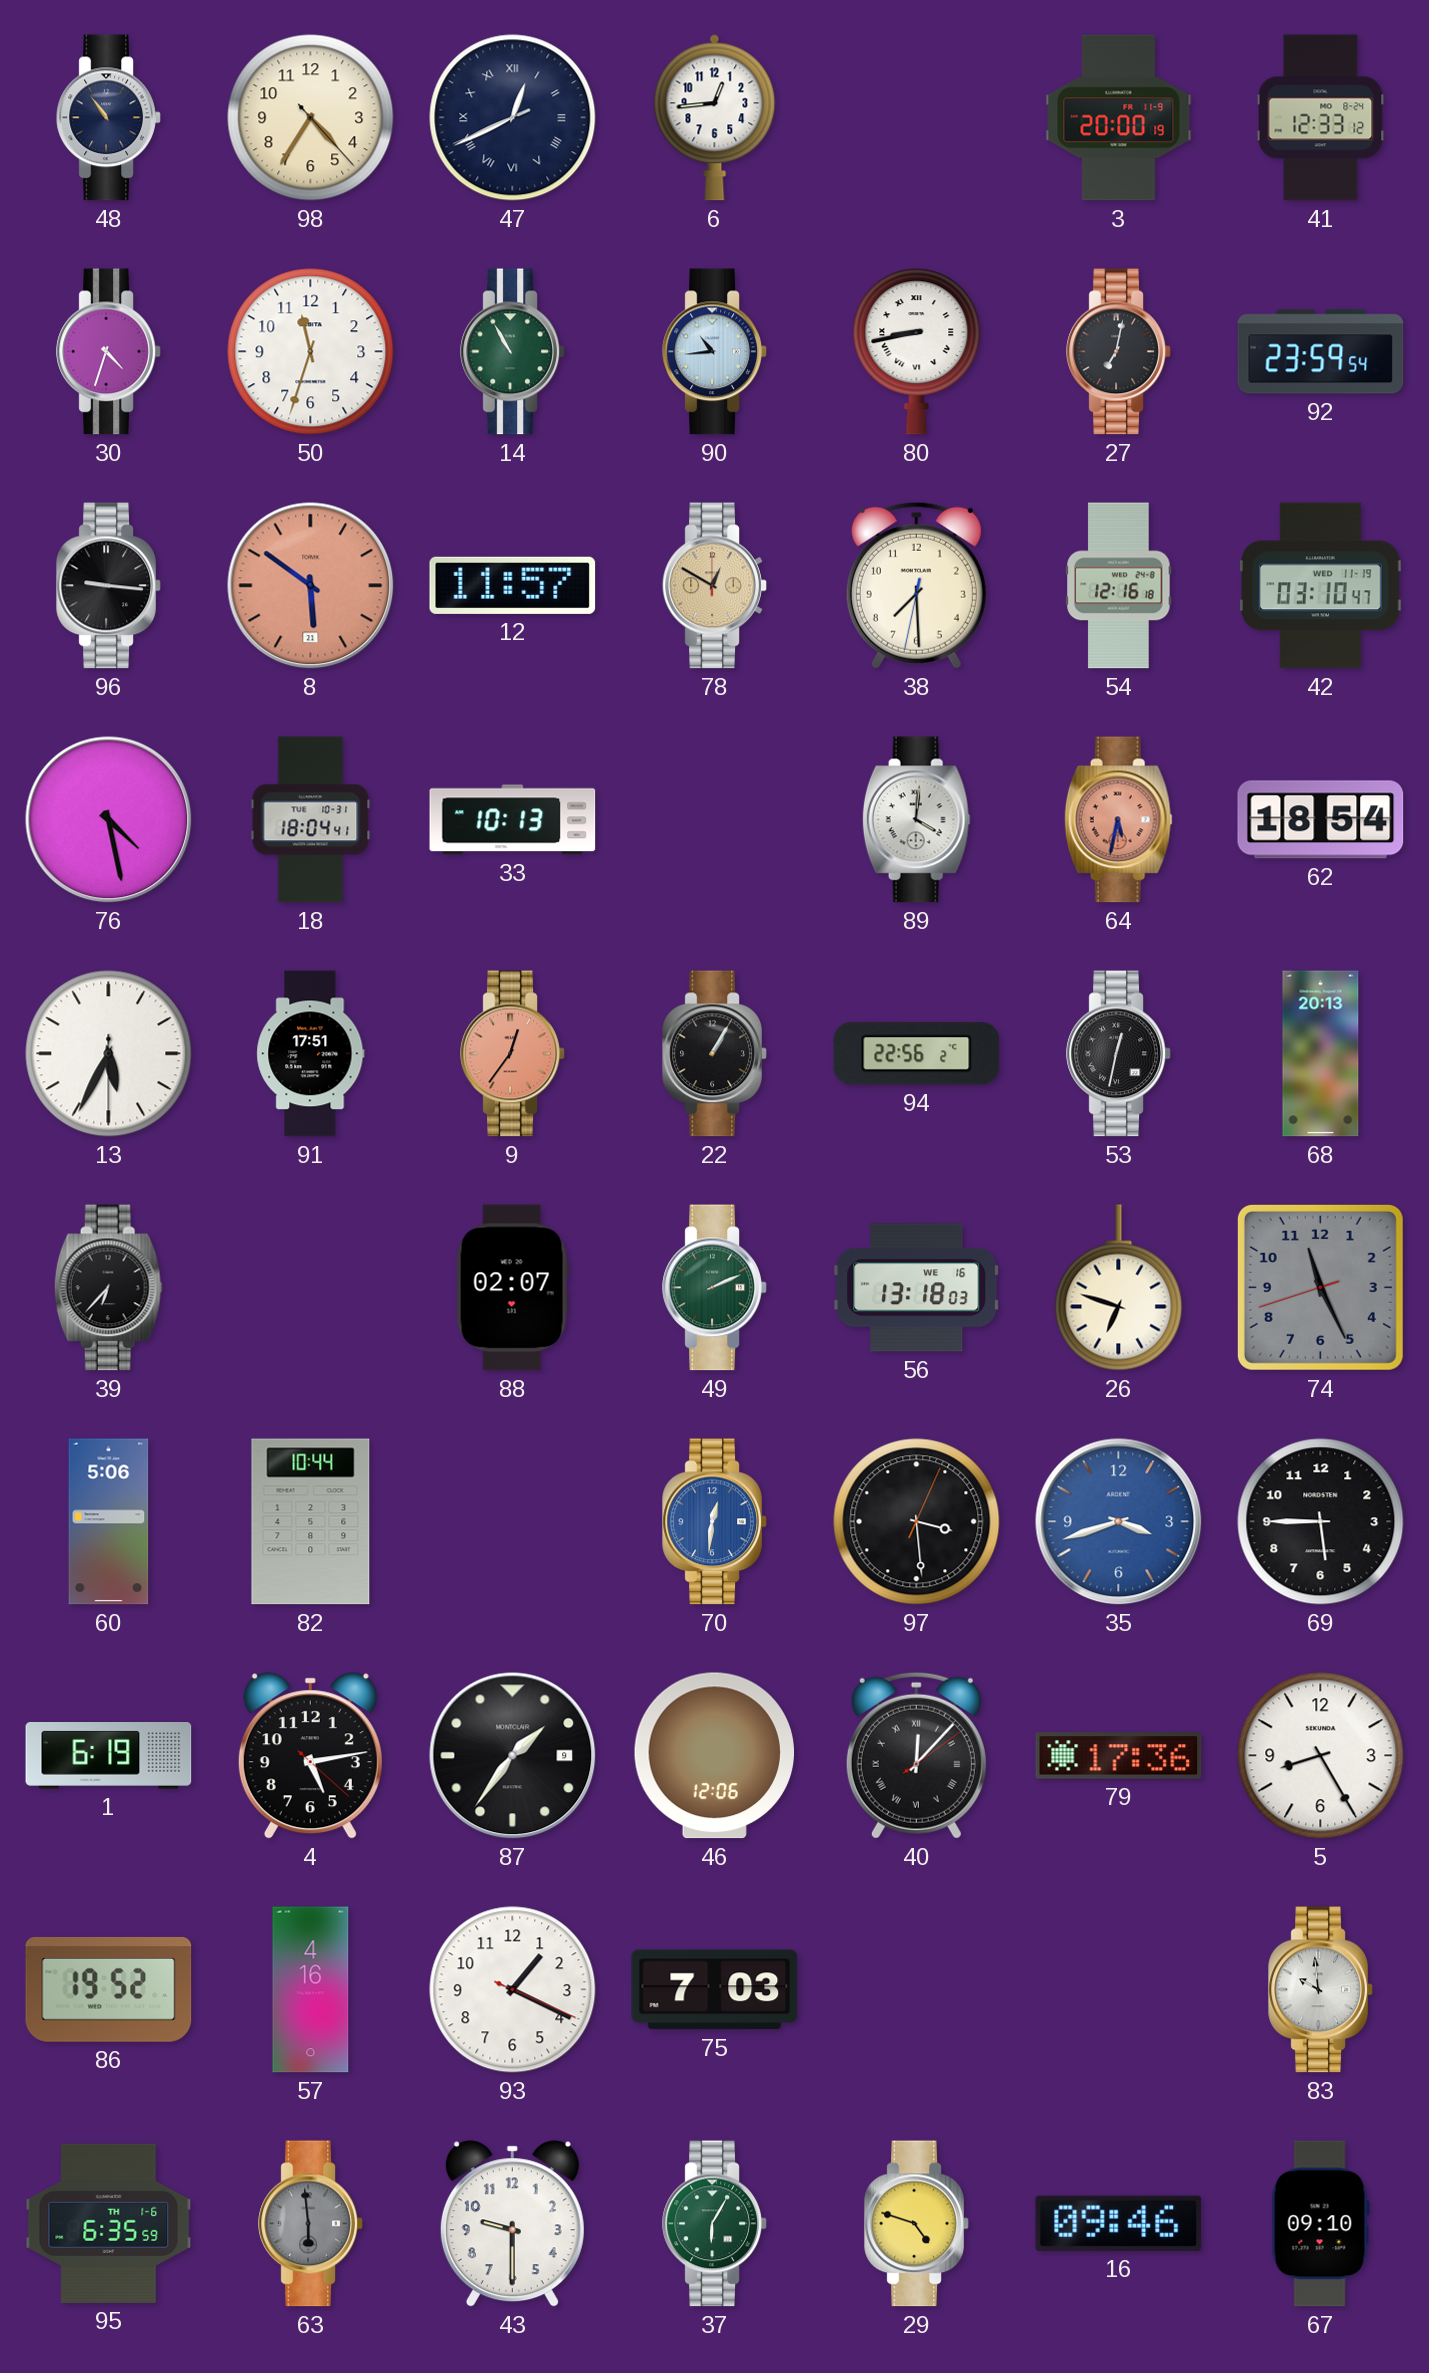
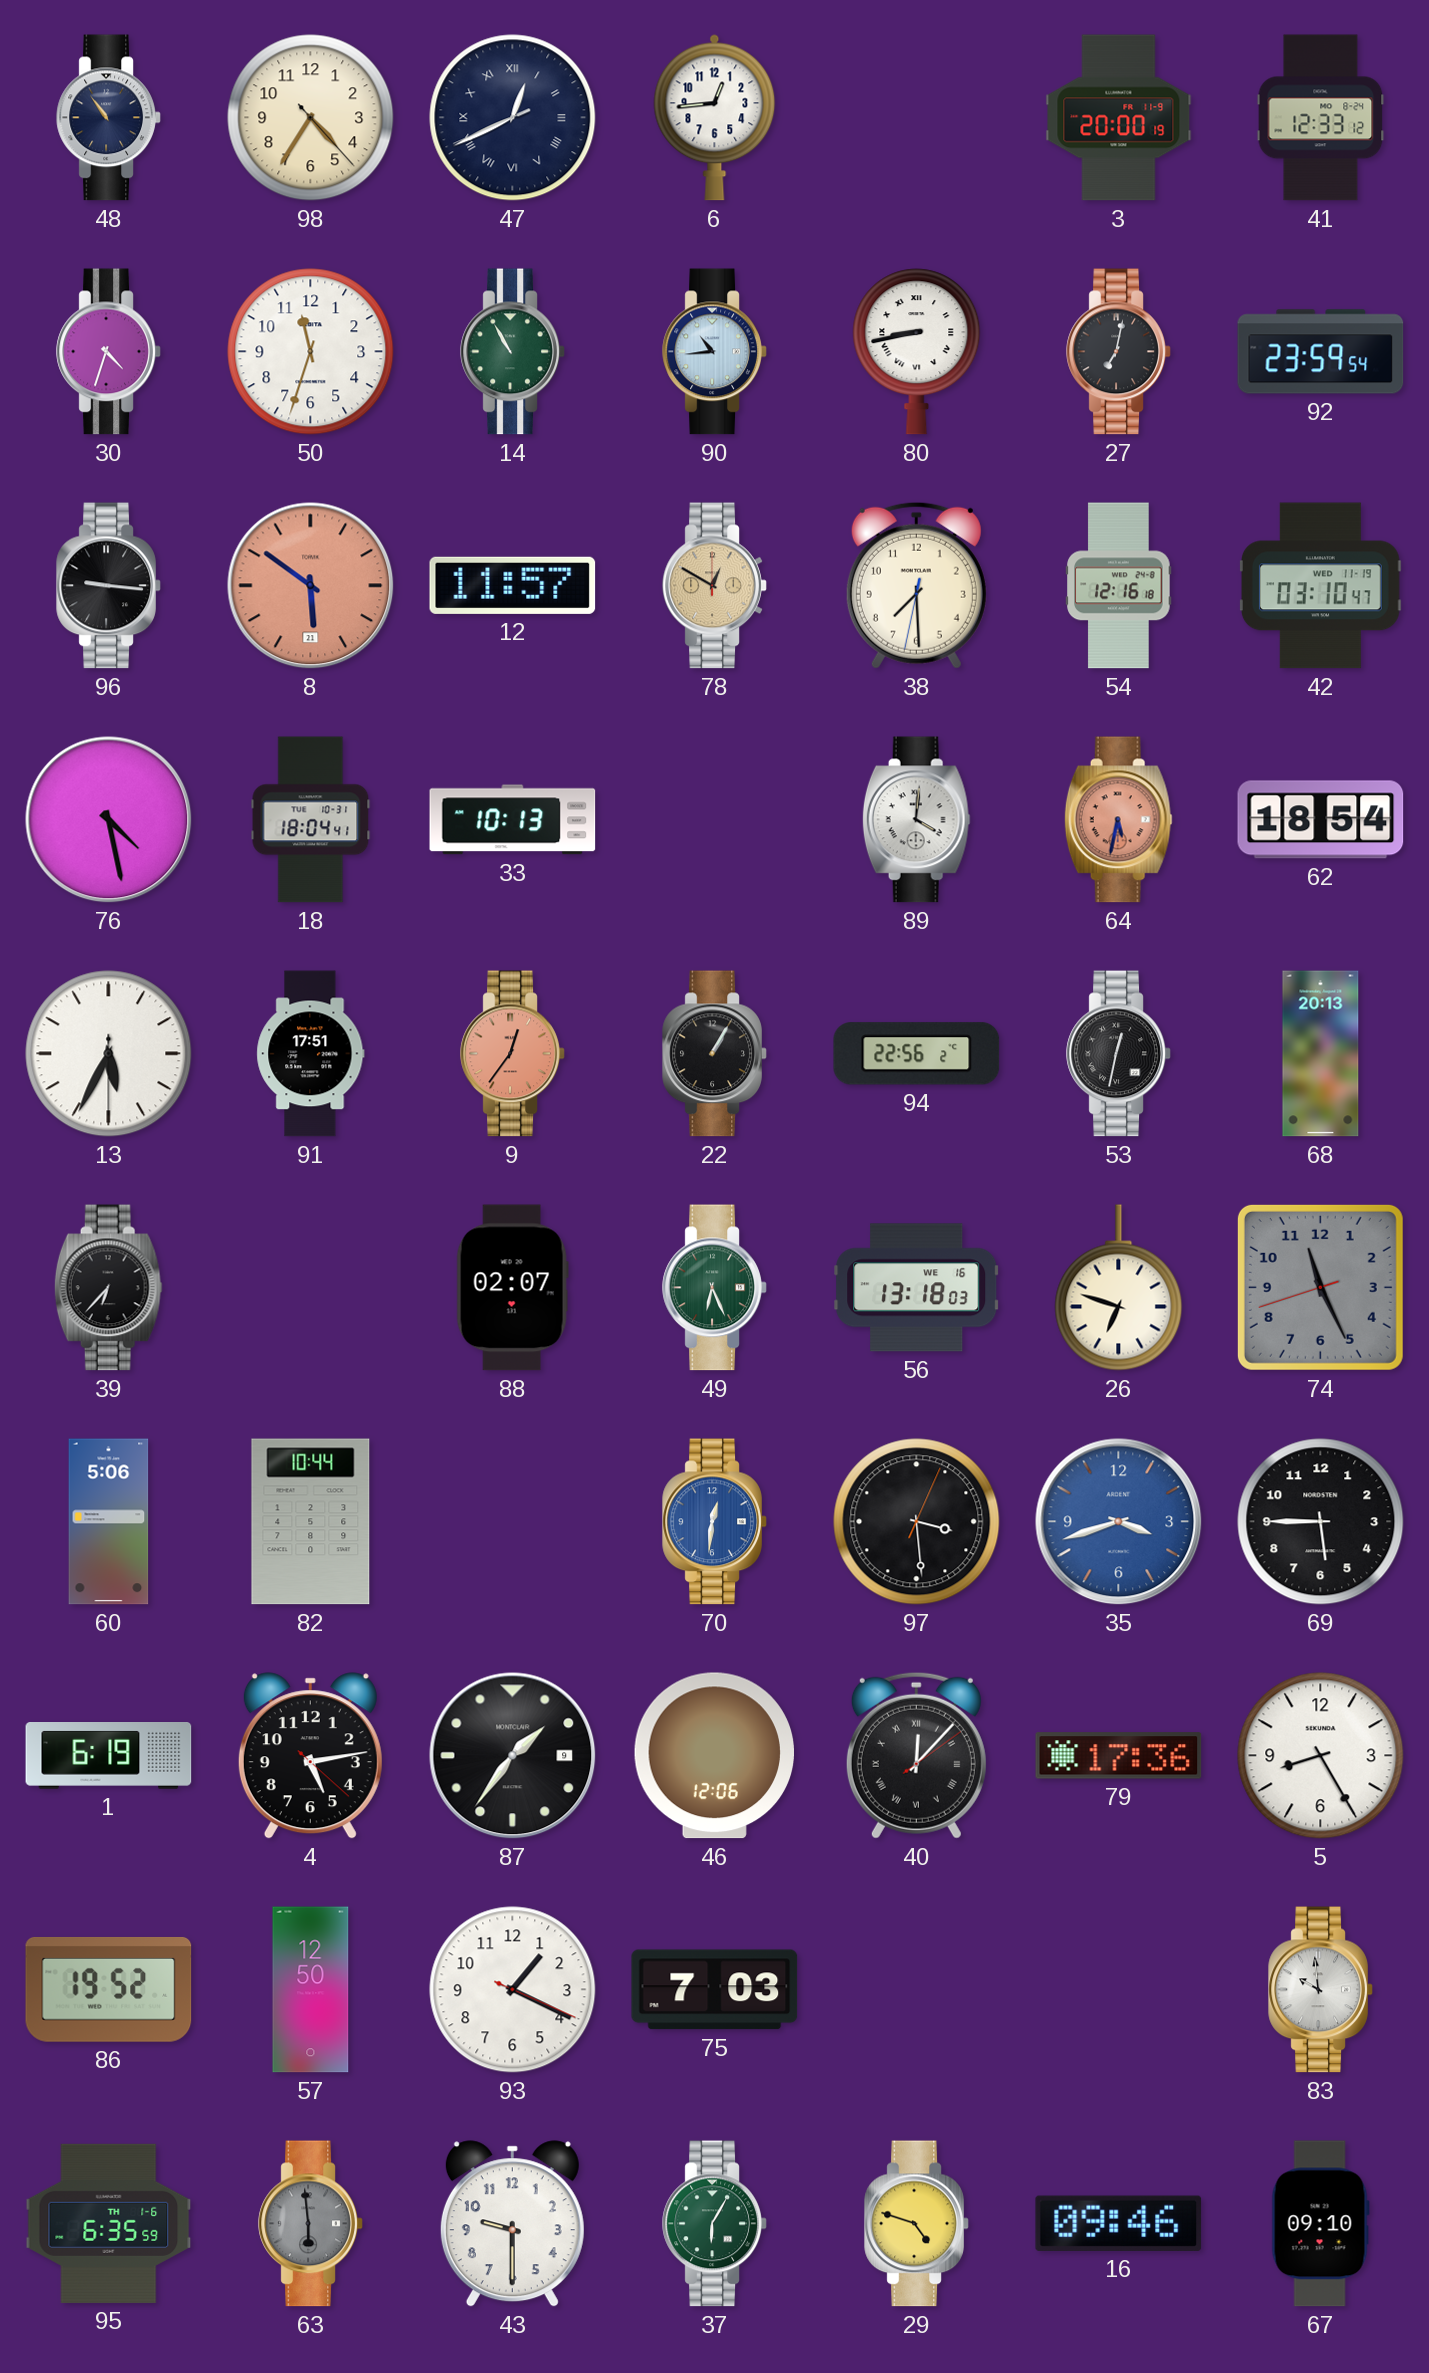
49: 2:11 -> 6:26 (715, 1288)
57: 4:16 -> 12:50 (311, 1990)
